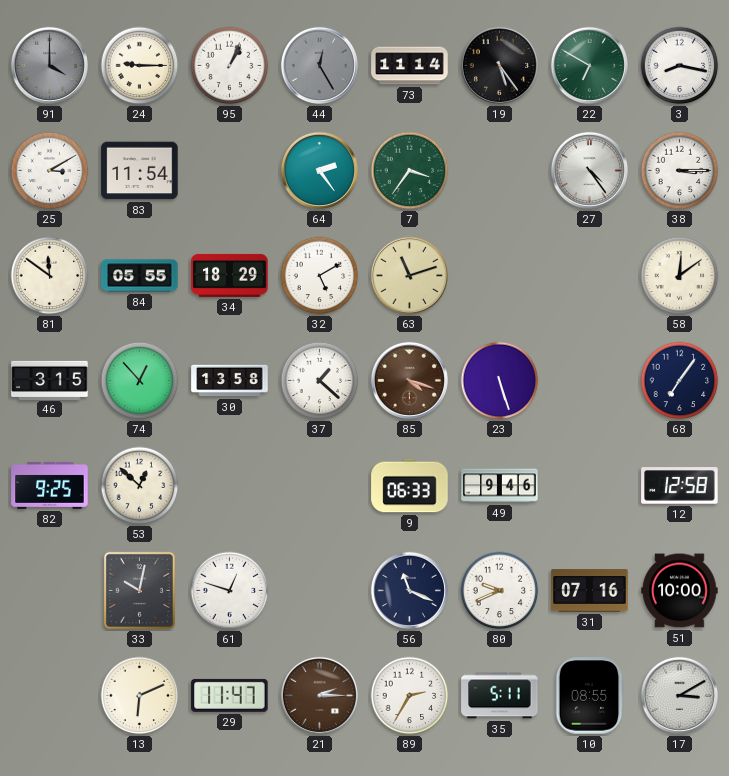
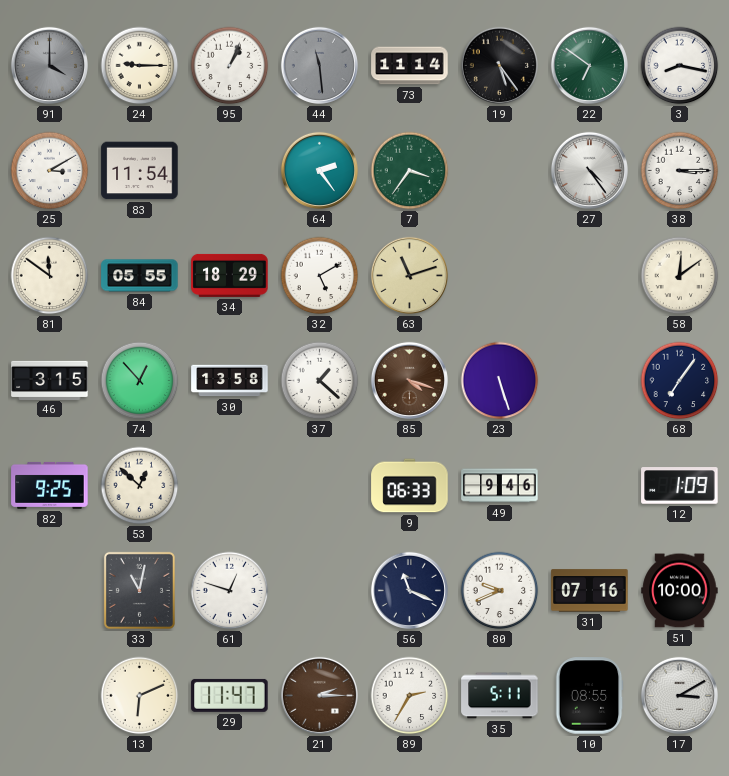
44: 12:25 -> 11:29 (319, 65)
22: 6:50 -> 6:51 (589, 65)
12: 12:58 -> 1:09 (680, 486)
33: 10:02 -> 11:02 (139, 590)
